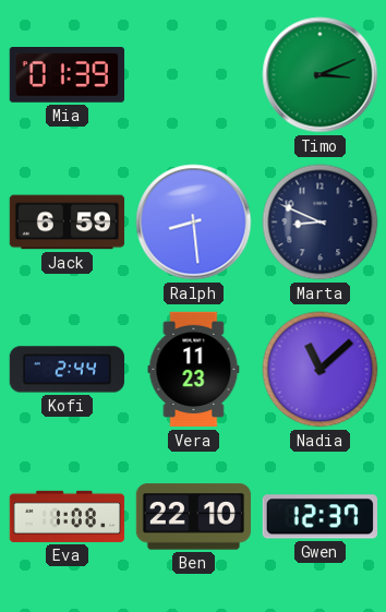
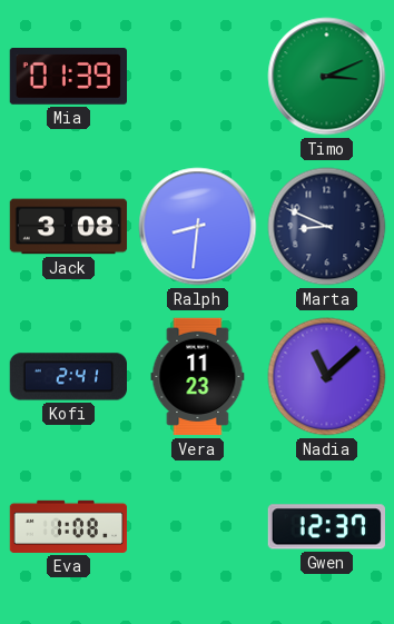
Jack: 6:59 -> 3:08 (69, 227)
Ralph: 8:29 -> 8:31 (198, 227)
Kofi: 2:44 -> 2:41 (68, 377)
Ben: 22:10 -> none (194, 517)
